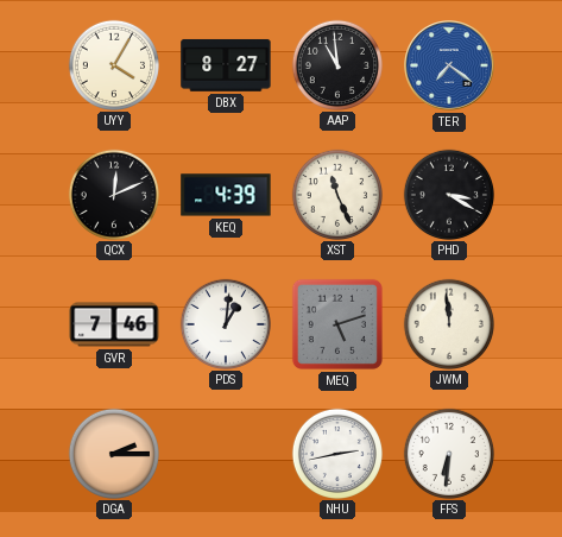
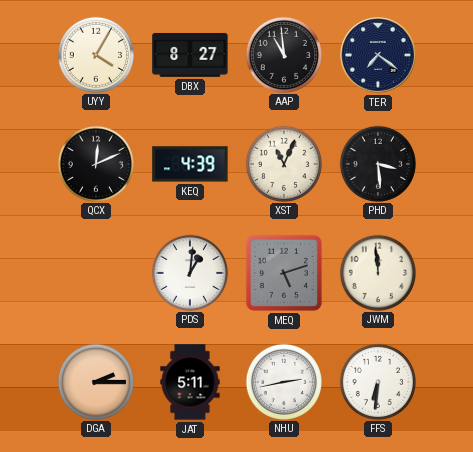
TER dial: blue -> navy (379, 56)
XST: 11:26 -> 11:04 (283, 163)
PHD: 3:20 -> 3:29 (377, 163)
GVR: 7:46 -> none (114, 324)
JAT: none -> 5:11 (190, 382)
